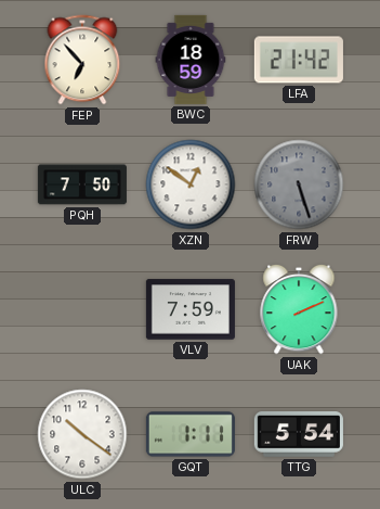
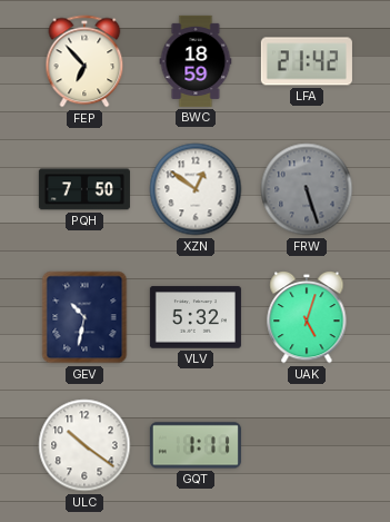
GEV: none -> 10:32 (84, 317)
VLV: 7:59 -> 5:32 (196, 317)
UAK: 2:11 -> 5:03 (307, 317)
TTG: 5:54 -> none (299, 435)
